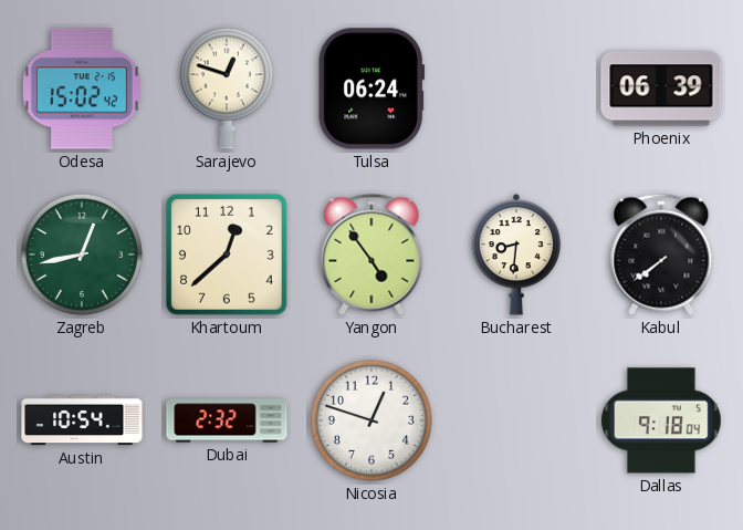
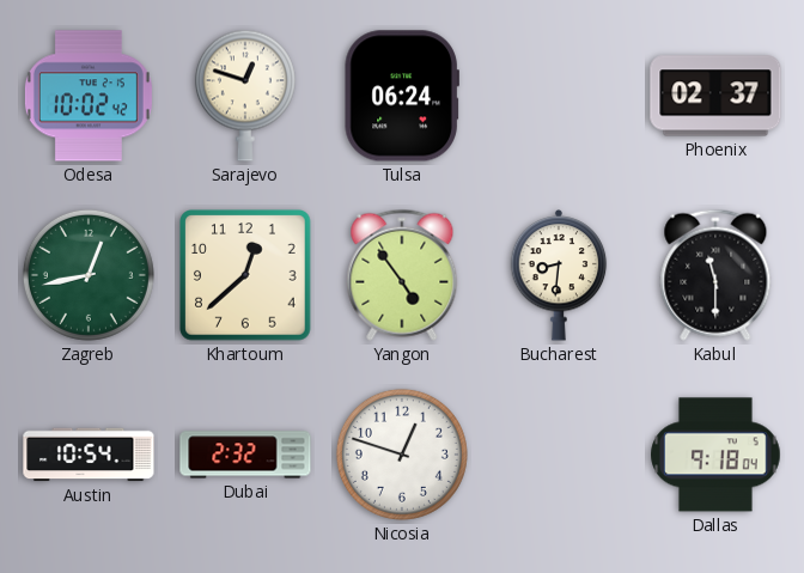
Odesa: 15:02 -> 10:02 (89, 96)
Phoenix: 06:39 -> 02:37 (715, 96)
Kabul: 7:39 -> 11:30 (715, 275)
